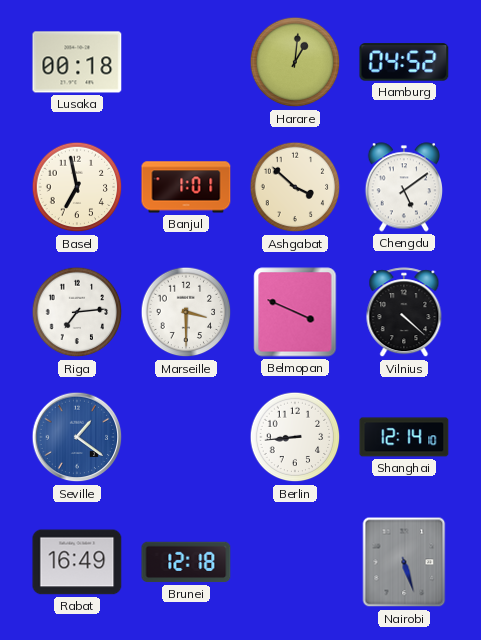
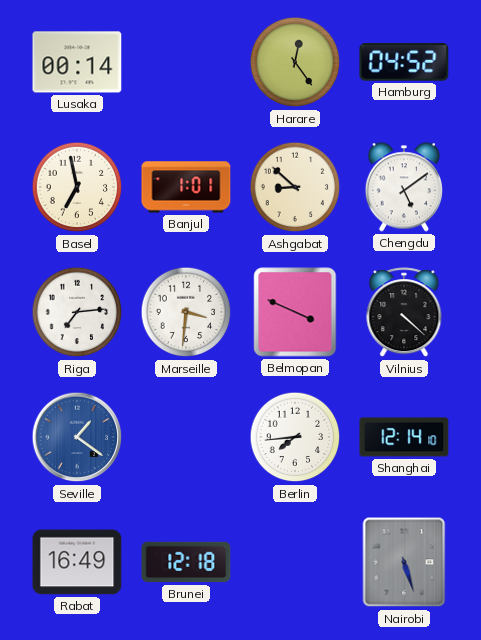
Lusaka: 00:18 -> 00:14 (77, 62)
Harare: 1:01 -> 12:24 (295, 62)
Ashgabat: 3:52 -> 8:52 (295, 187)
Marseille: 3:30 -> 3:31 (186, 312)
Berlin: 8:44 -> 7:44 (295, 437)
